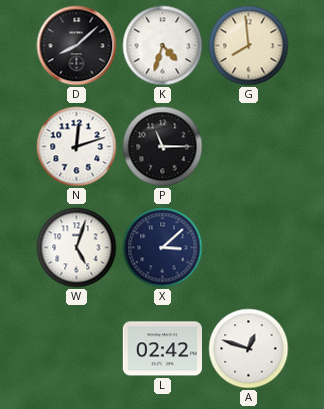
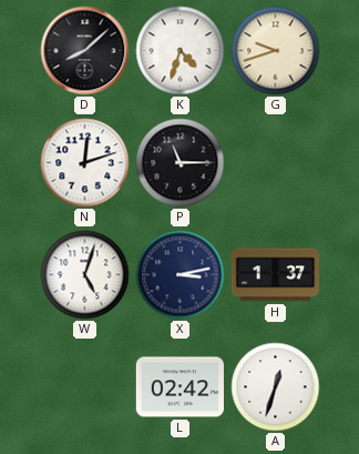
G: 7:59 -> 9:42 (276, 51)
X: 3:08 -> 3:13 (181, 275)
H: none -> 1:37 (276, 275)
A: 12:48 -> 12:33 (276, 387)
